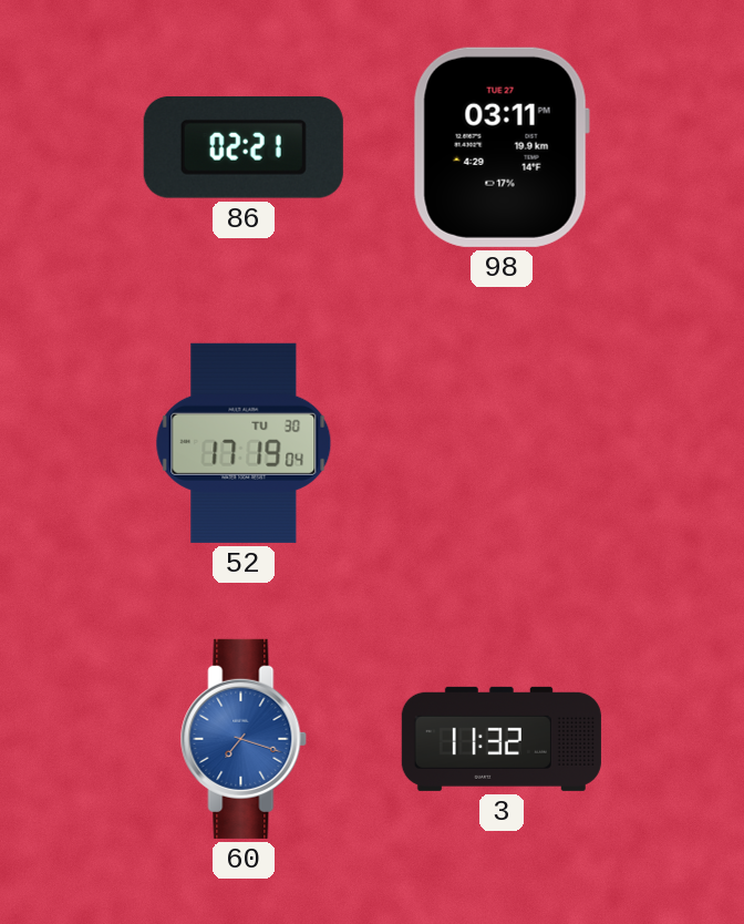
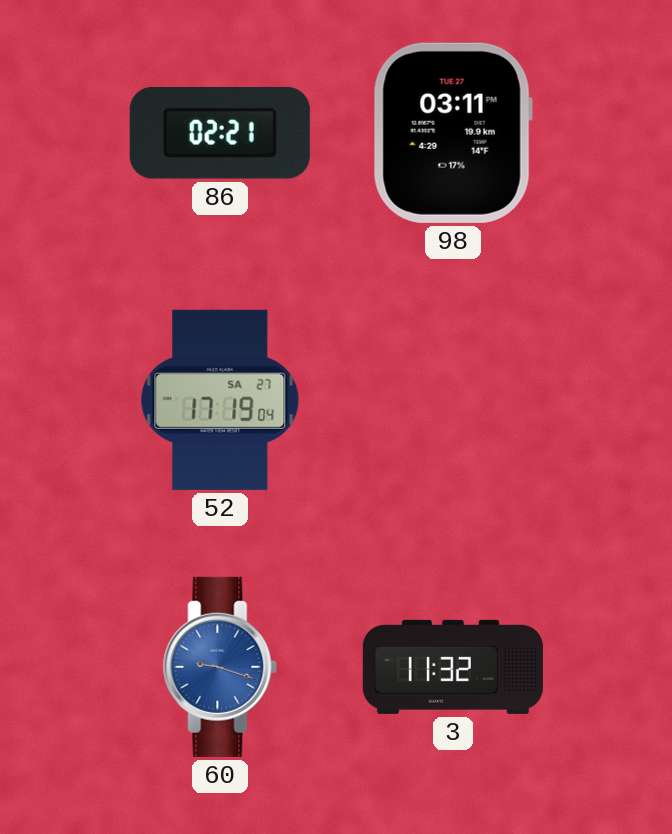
52 date: TU 30 -> SA 27 (220, 400)
60: 7:18 -> 9:18 (220, 667)
